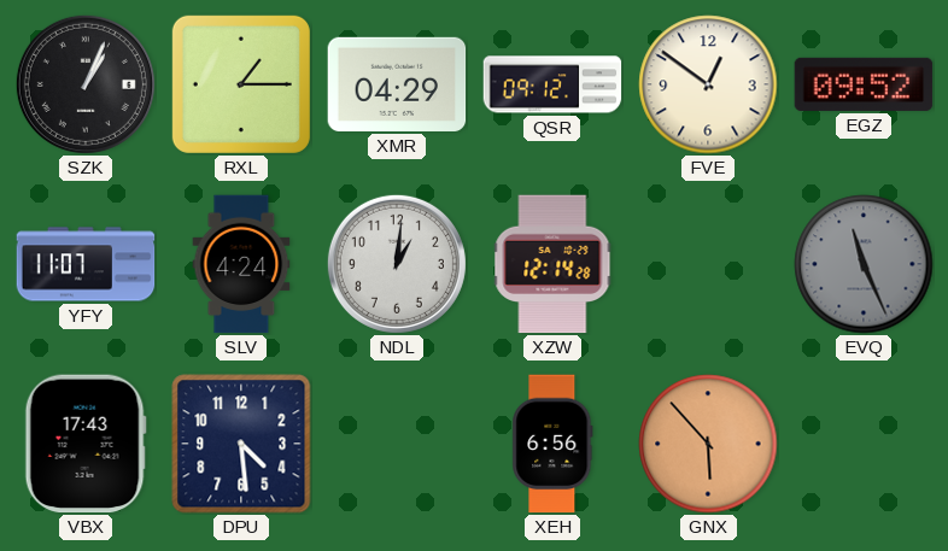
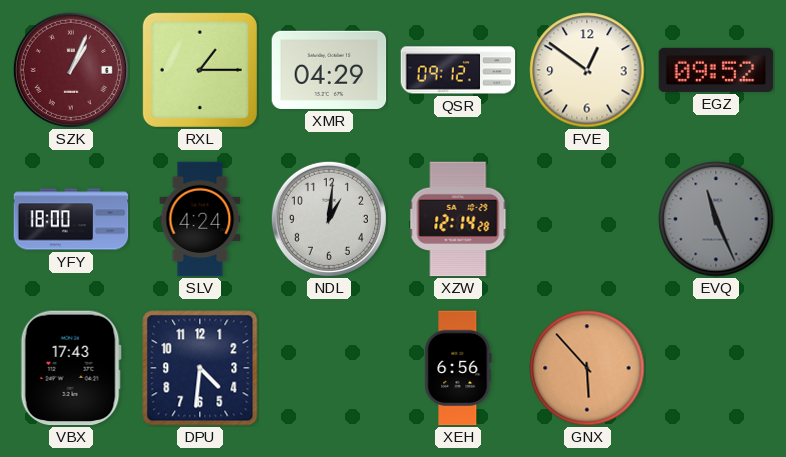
SZK dial: black -> burgundy (71, 70)
YFY: 11:07 -> 18:00 (71, 219)
DPU: 4:29 -> 4:31 (200, 368)
